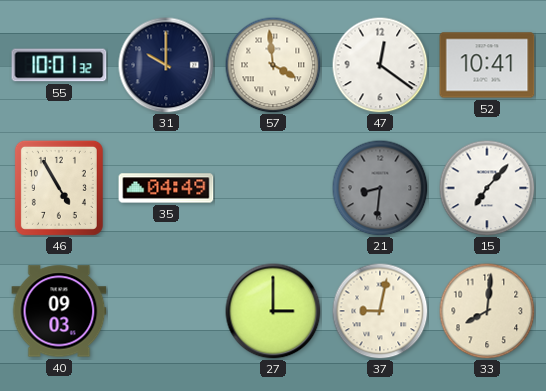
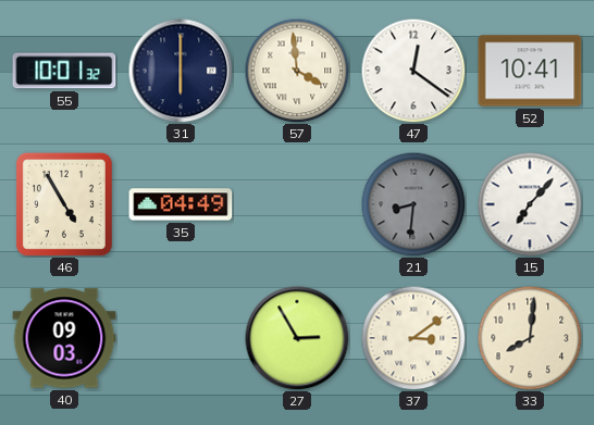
31: 10:00 -> 6:00 (181, 71)
27: 3:00 -> 2:55 (297, 338)
37: 9:02 -> 3:09 (413, 338)
